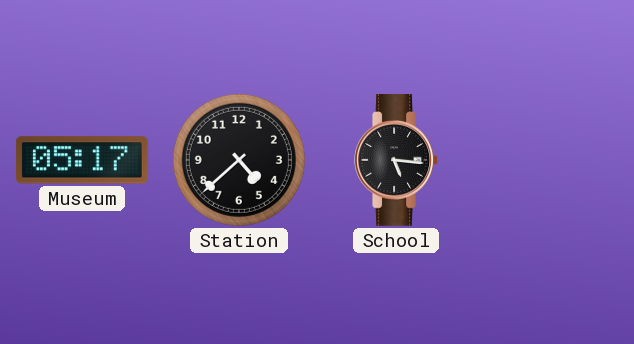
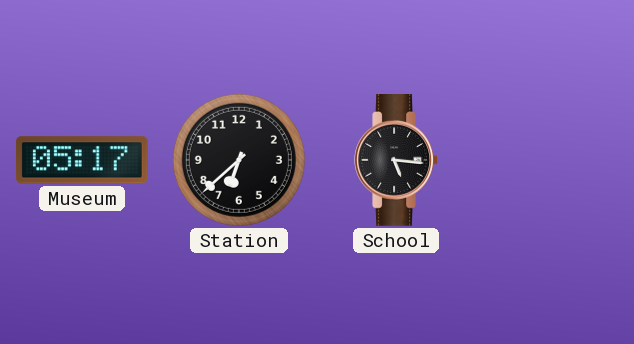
Station: 4:38 -> 6:38 (239, 160)
